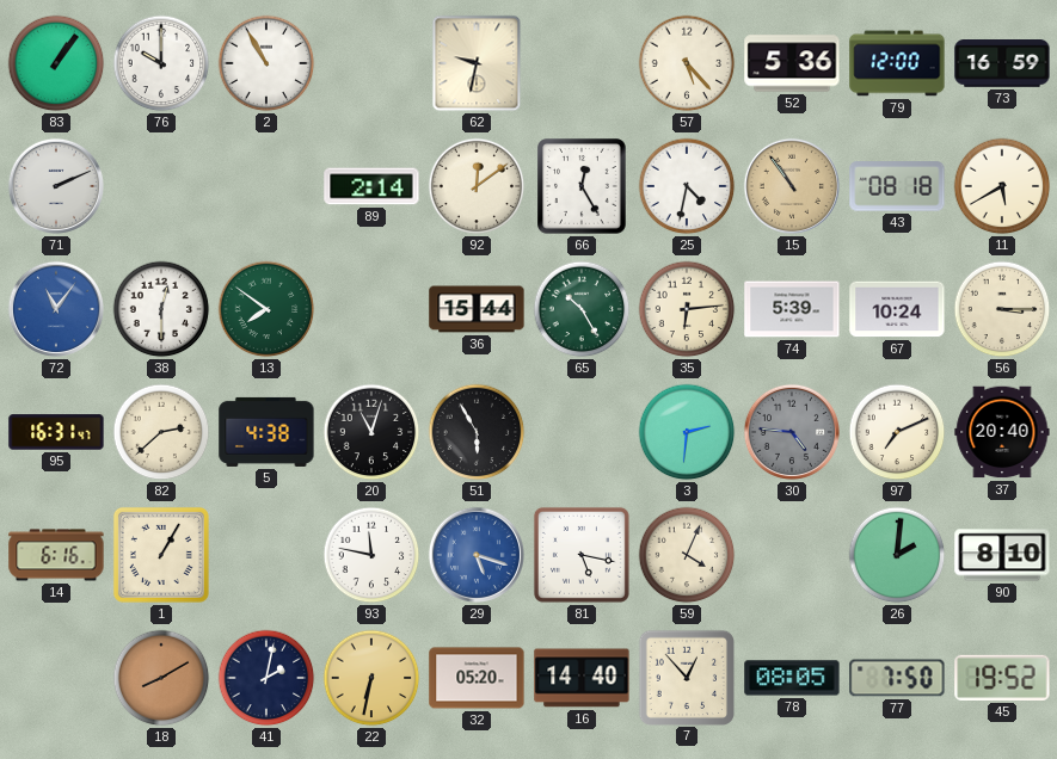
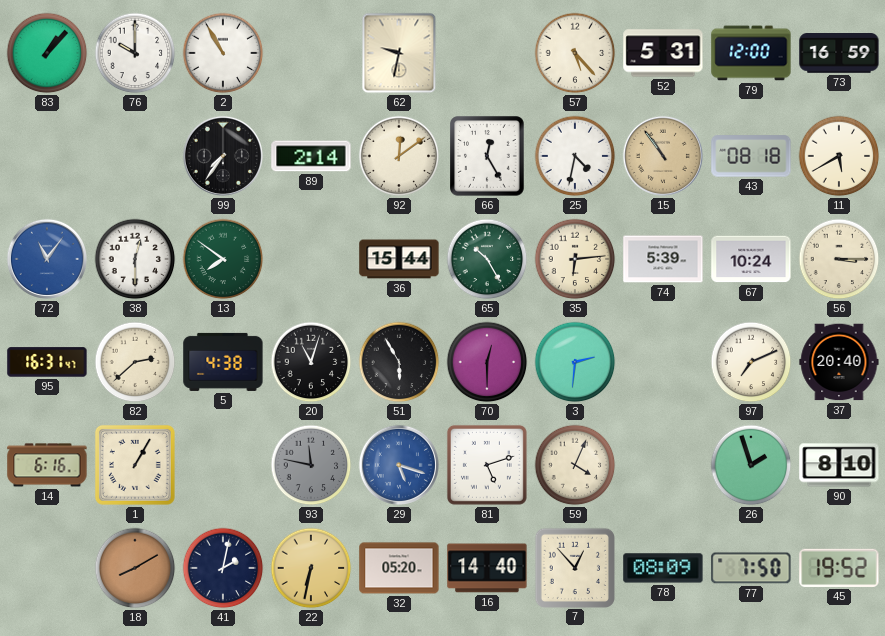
83: 1:06 -> 1:07 (47, 53)
52: 5:36 -> 5:31 (663, 53)
71: 2:11 -> none (56, 186)
99: none -> 7:36 (223, 156)
70: none -> 12:30 (487, 362)
30: 4:46 -> none (792, 432)
93 dial: white -> grey (311, 465)
81: 5:17 -> 5:12 (487, 465)
26: 2:01 -> 1:57 (751, 465)
78: 08:05 -> 08:09 (663, 568)
